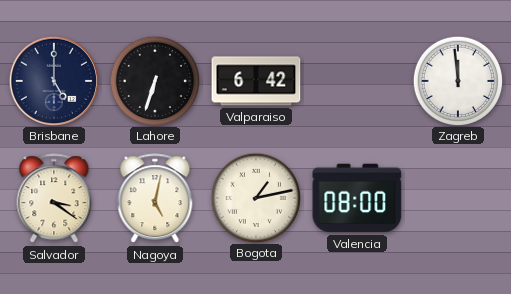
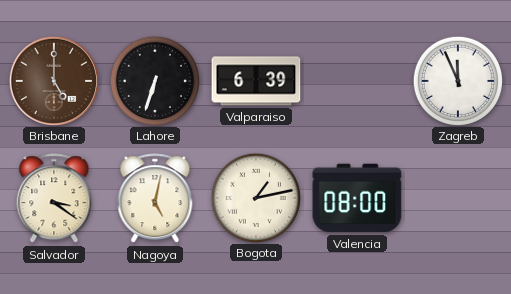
Brisbane dial: navy -> brown (53, 80)
Valparaiso: 6:42 -> 6:39 (256, 81)
Zagreb: 11:59 -> 11:56 (457, 80)
